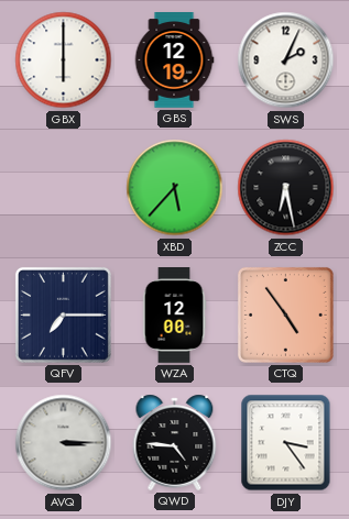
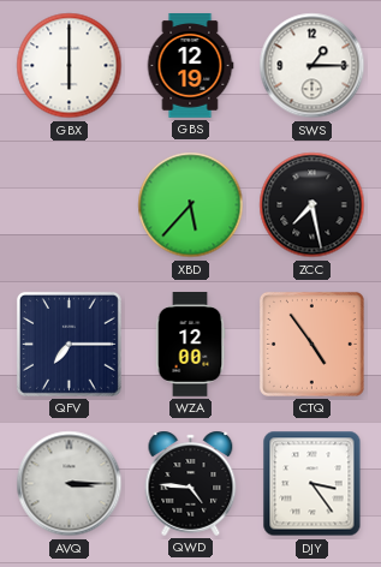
SWS: 2:04 -> 1:15 (312, 66)
ZCC: 6:28 -> 7:28 (312, 205)
